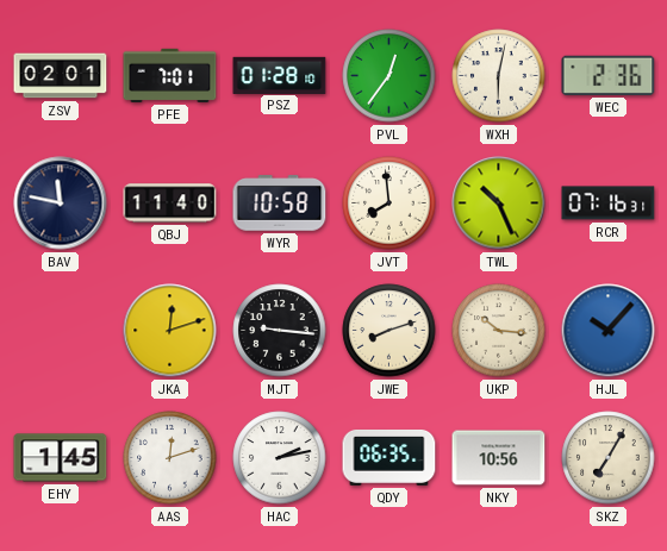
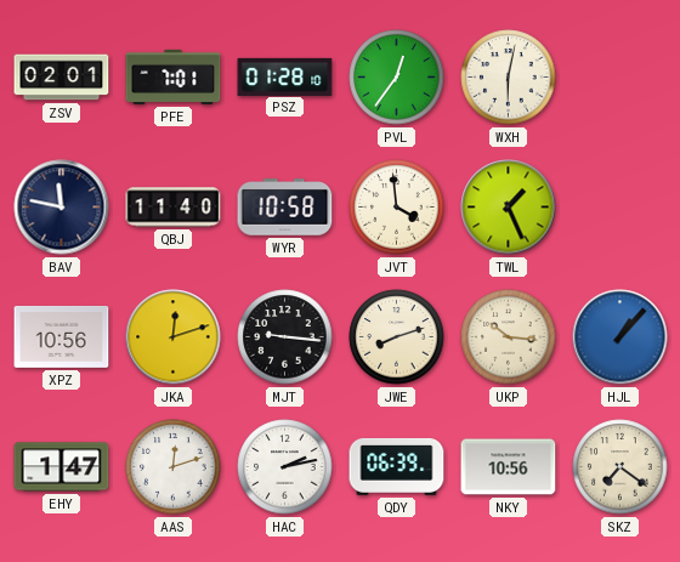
WEC: 2:36 -> none (609, 75)
JVT: 7:59 -> 3:59 (397, 208)
TWL: 10:26 -> 1:26 (509, 208)
RCR: 07:16 -> none (609, 204)
XPZ: none -> 10:56 (62, 336)
HJL: 10:07 -> 1:07 (620, 337)
EHY: 1:45 -> 1:47 (62, 467)
QDY: 06:35 -> 06:39 (397, 466)
SKZ: 7:05 -> 7:21 (620, 467)
